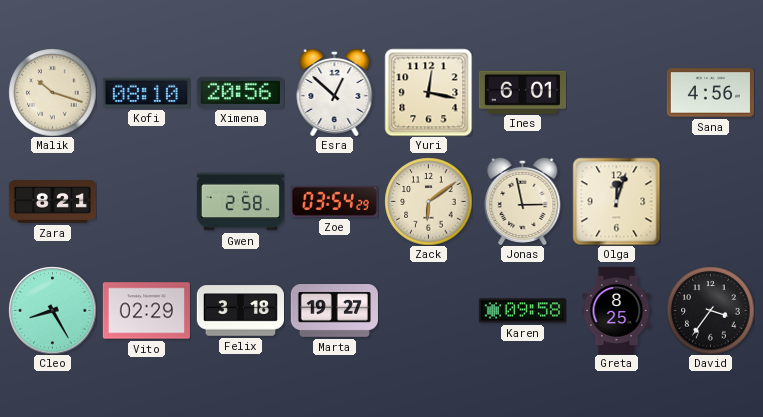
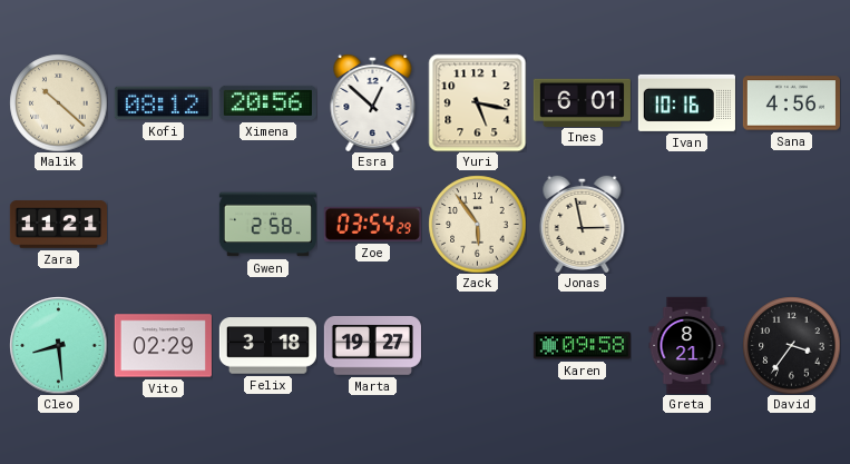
Malik: 10:18 -> 10:22 (58, 102)
Kofi: 08:10 -> 08:12 (163, 103)
Yuri: 12:17 -> 5:17 (477, 102)
Ivan: none -> 10:16 (686, 102)
Zara: 8:21 -> 11:21 (58, 225)
Zack: 6:09 -> 5:54 (477, 224)
Olga: 12:03 -> none (616, 201)
Cleo: 8:25 -> 8:29 (58, 345)
Greta: 8:25 -> 8:21 (687, 345)
